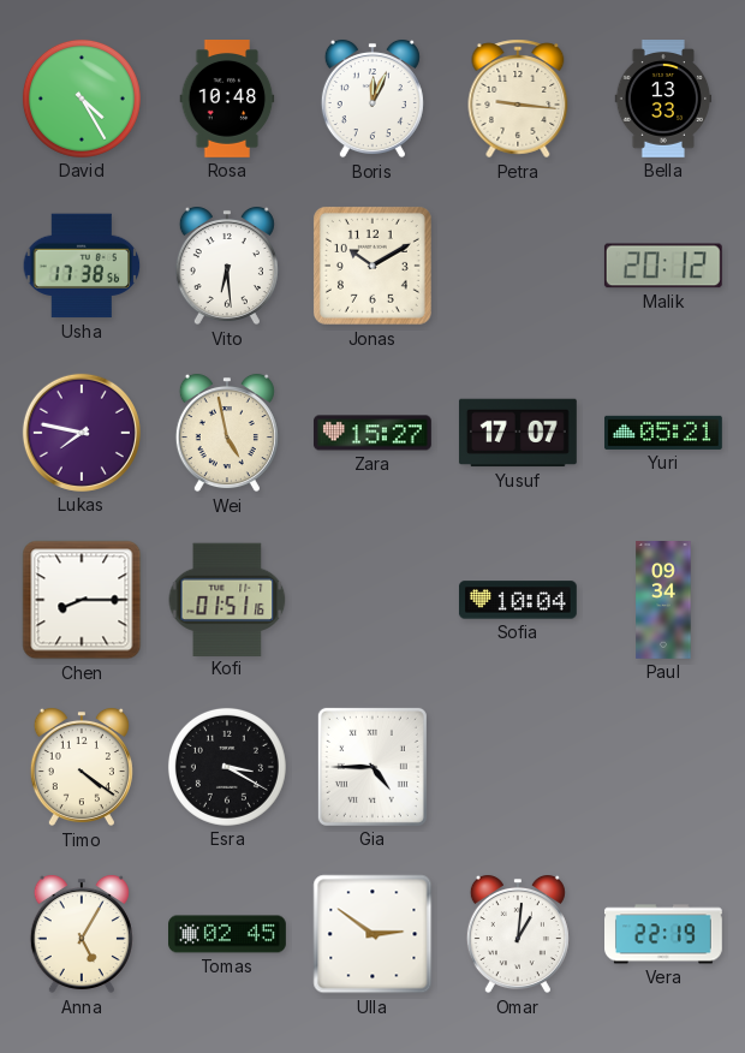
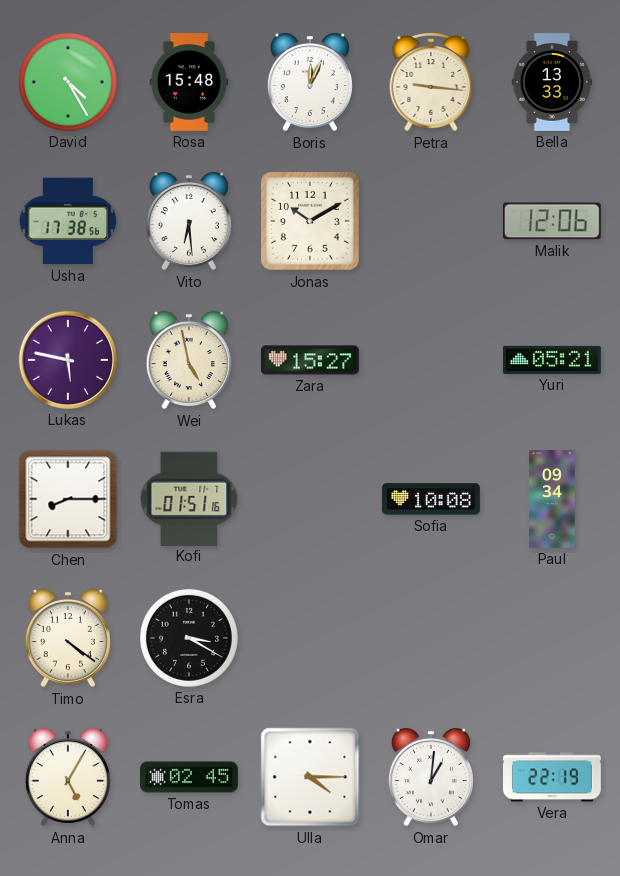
Rosa: 10:48 -> 15:48 (189, 83)
Malik: 20:12 -> 12:06 (552, 221)
Lukas: 7:47 -> 5:47 (68, 360)
Yusuf: 17:07 -> none (518, 433)
Sofia: 10:04 -> 10:08 (431, 499)
Gia: 4:45 -> none (372, 767)
Ulla: 2:51 -> 4:15 (310, 777)
